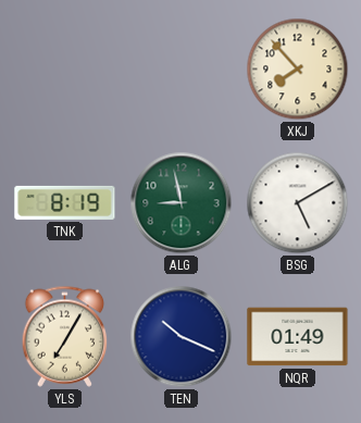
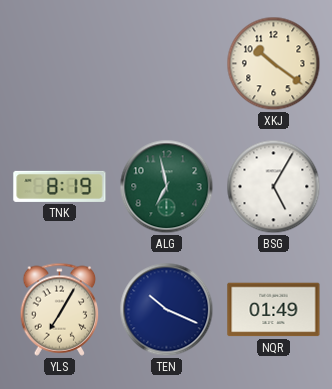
XKJ: 7:53 -> 10:21 (274, 64)
ALG: 8:58 -> 6:58 (167, 187)
BSG: 5:10 -> 5:05 (274, 187)
